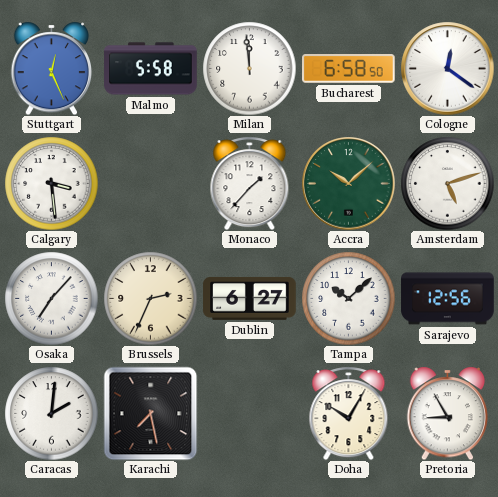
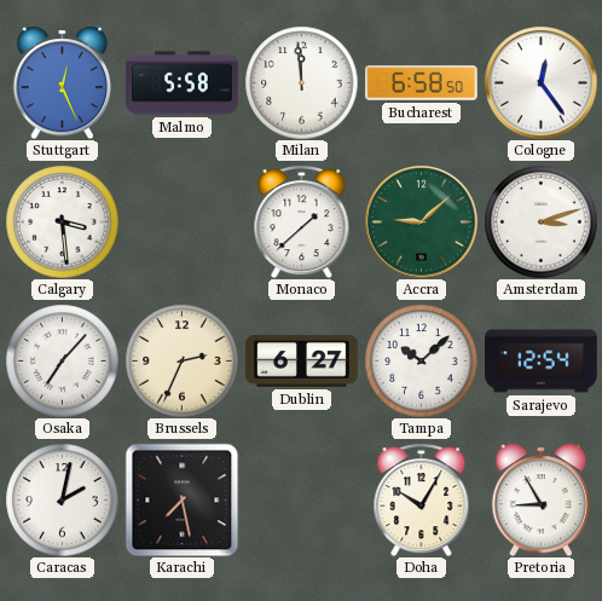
Cologne: 12:21 -> 12:24 (540, 82)
Monaco: 1:37 -> 1:38 (302, 221)
Accra: 10:08 -> 9:08 (421, 221)
Amsterdam: 5:12 -> 3:12 (540, 221)
Sarajevo: 12:56 -> 12:54 (542, 362)
Caracas: 2:01 -> 2:02 (62, 499)
